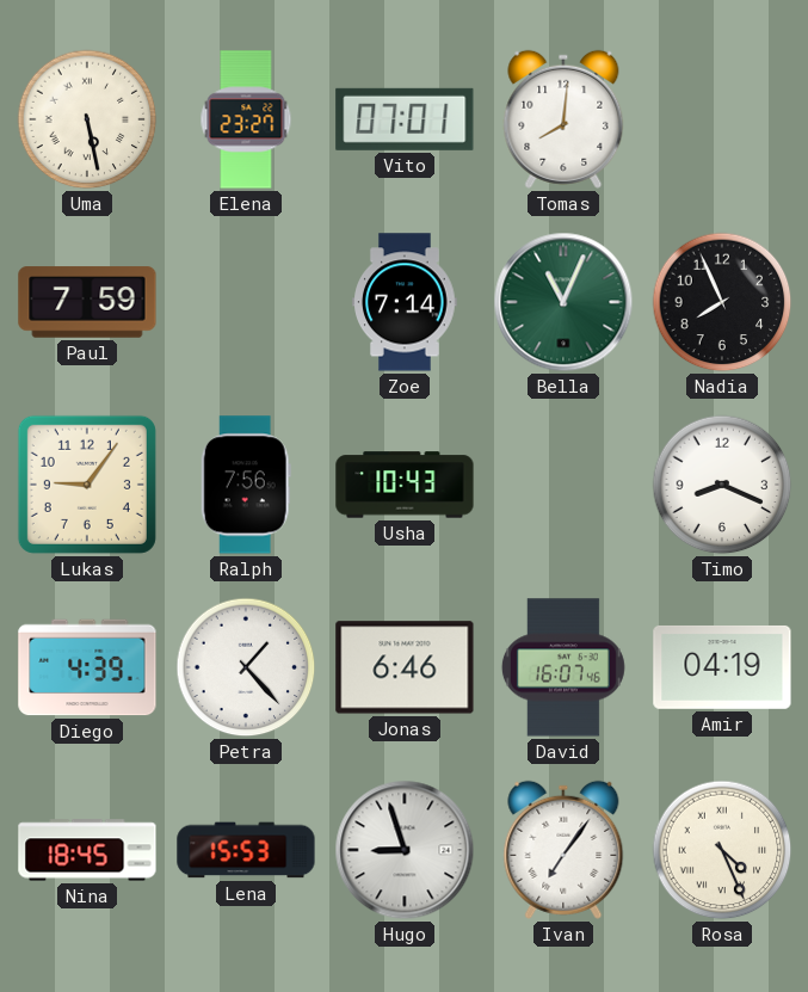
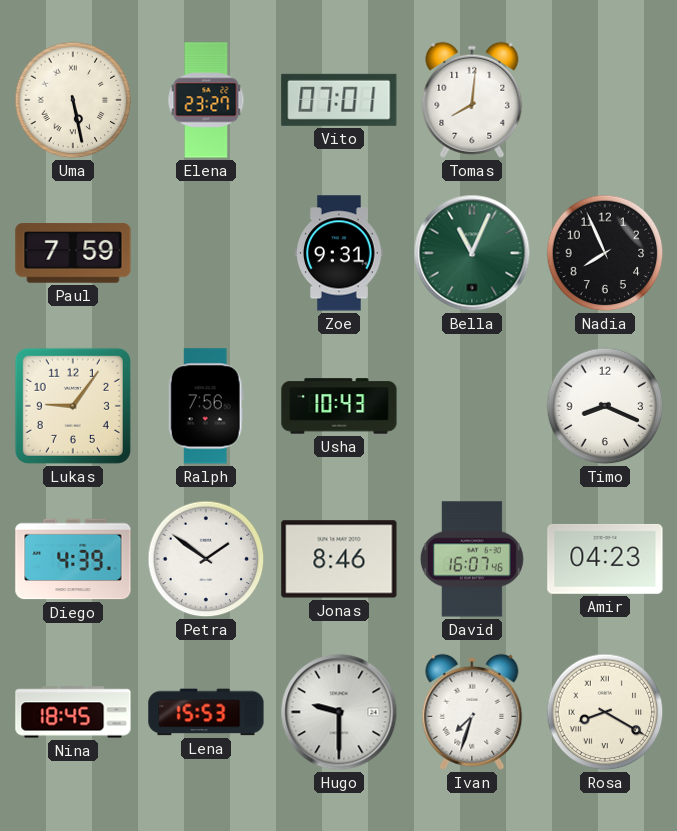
Zoe: 7:14 -> 9:31 (339, 253)
Petra: 1:23 -> 1:51 (206, 559)
Jonas: 6:46 -> 8:46 (339, 559)
Amir: 04:19 -> 04:23 (605, 559)
Hugo: 8:57 -> 9:30 (339, 712)
Ivan: 7:06 -> 7:33 (472, 712)
Rosa: 4:26 -> 8:20 (605, 712)
